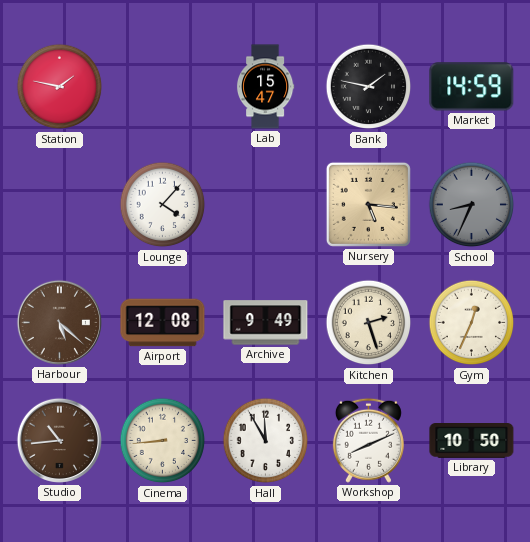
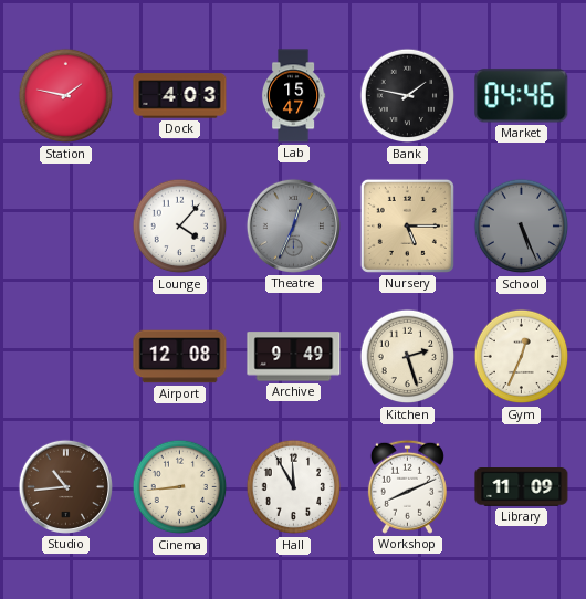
Dock: none -> 4:03 (180, 96)
Market: 14:59 -> 04:46 (522, 96)
Theatre: none -> 12:34 (293, 225)
Nursery: 5:16 -> 5:15 (407, 225)
School: 8:34 -> 5:26 (522, 227)
Harbour: 5:22 -> none (59, 322)
Library: 10:50 -> 11:09 (522, 487)
